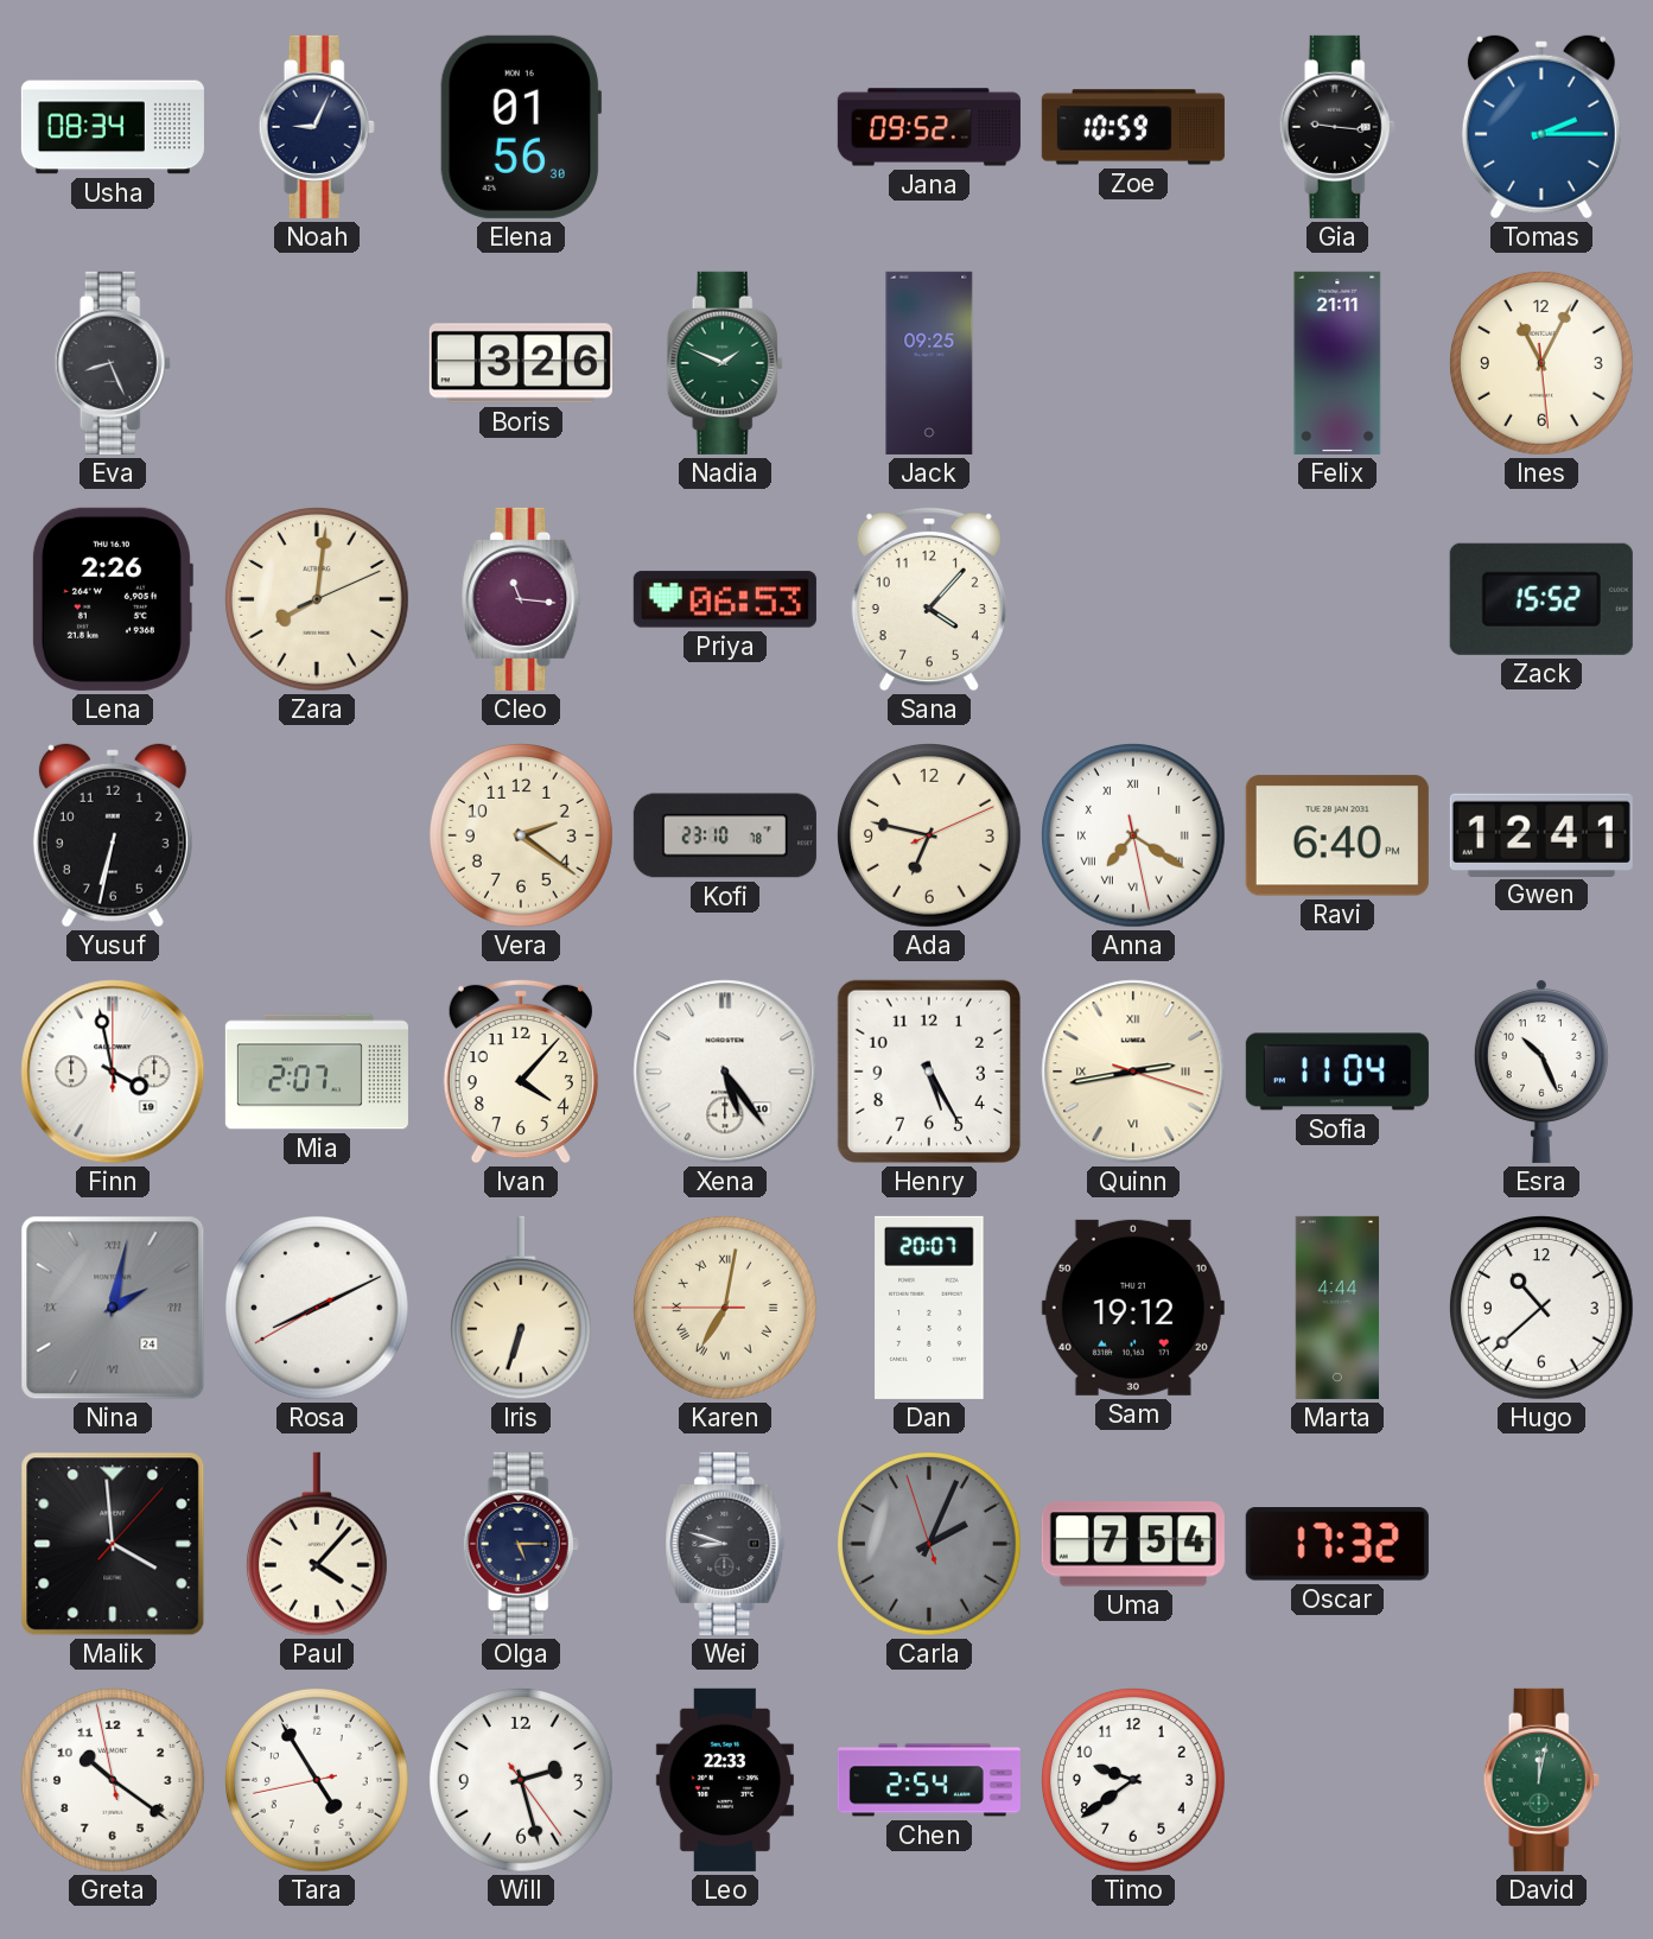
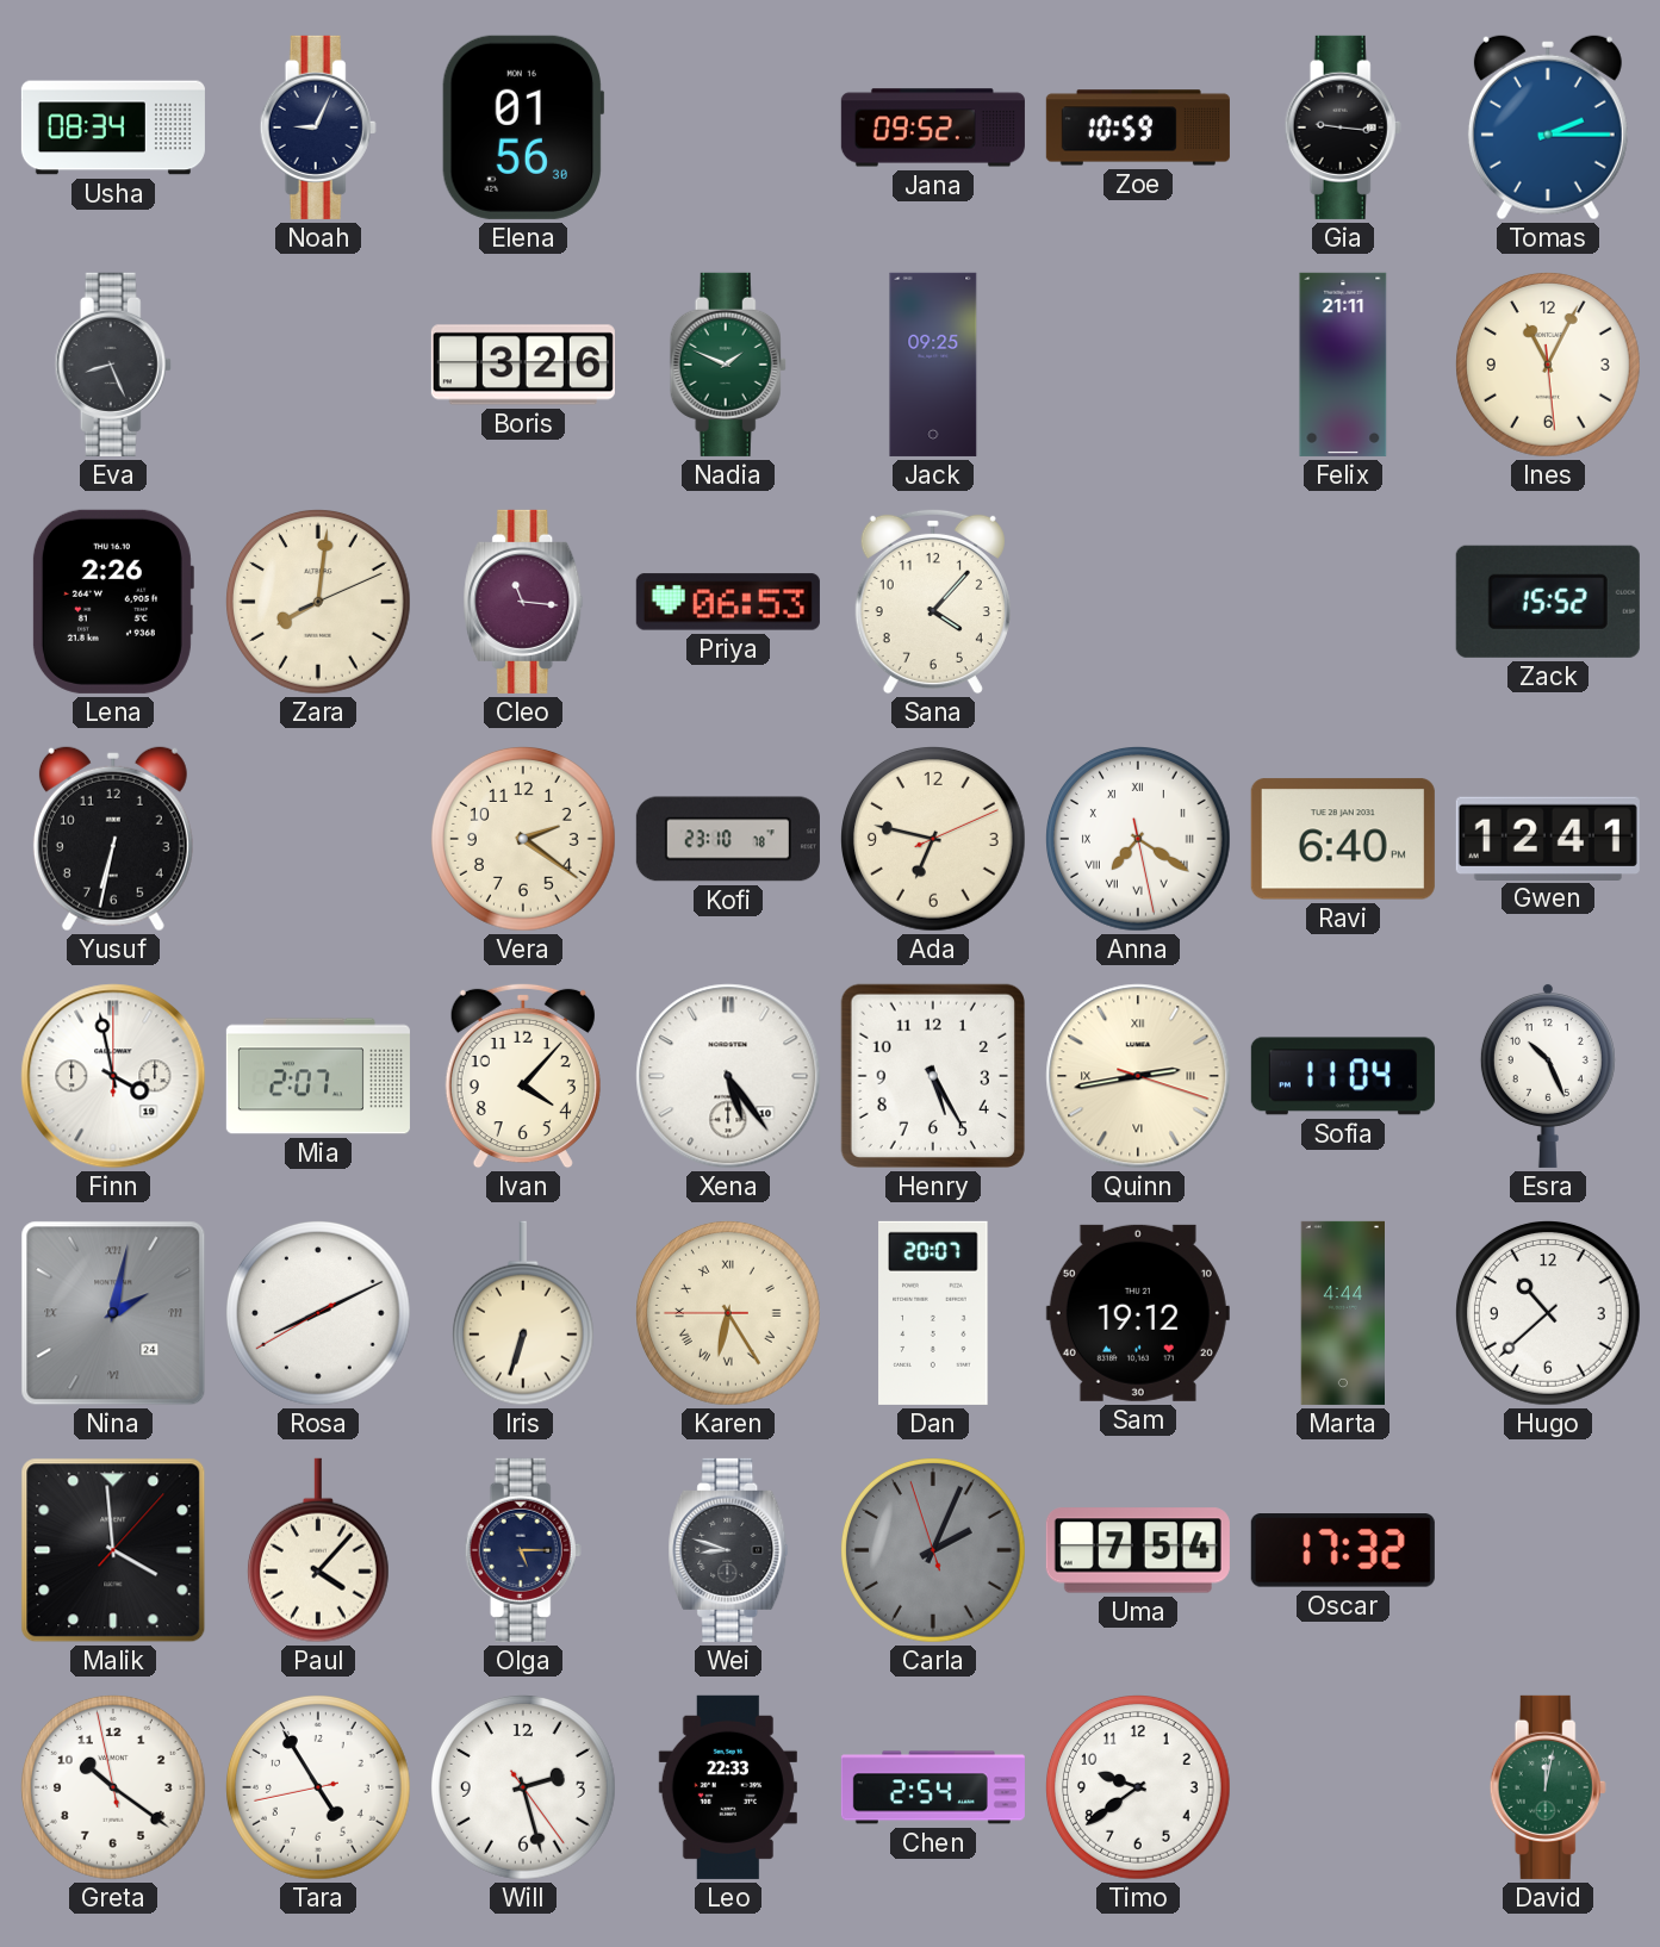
Karen: 7:01 -> 6:24 (729, 1314)
